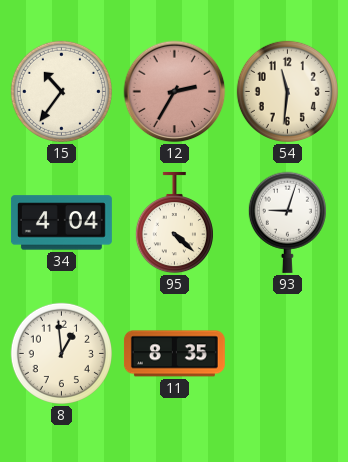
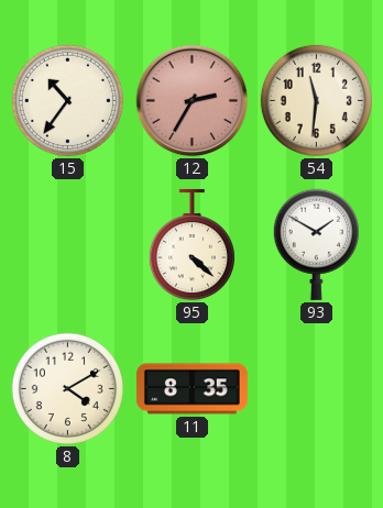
34: 4:04 -> none (61, 223)
93: 9:03 -> 1:50 (316, 244)
8: 12:59 -> 4:10 (67, 388)
